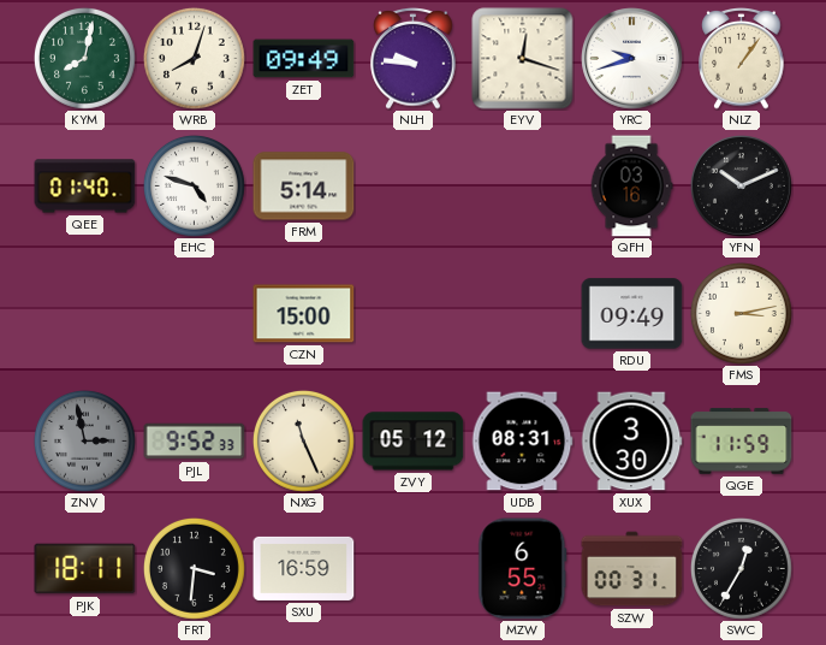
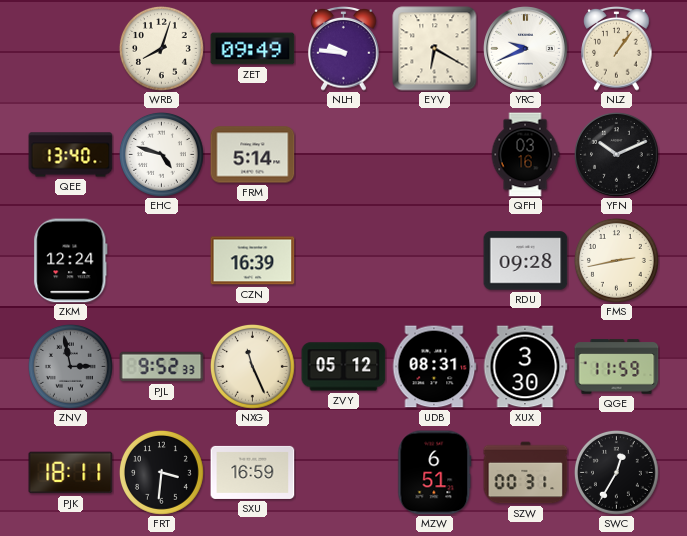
KYM: 8:02 -> none (85, 59)
EYV: 12:18 -> 6:20 (435, 49)
YRC: 9:42 -> 9:41 (526, 49)
QEE: 01:40 -> 13:40 (71, 155)
ZKM: none -> 12:24 (71, 261)
CZN: 15:00 -> 16:39 (253, 261)
RDU: 09:49 -> 09:28 (526, 261)
FMS: 3:13 -> 2:43 (617, 261)
MZW: 6:55 -> 6:51 (435, 473)
